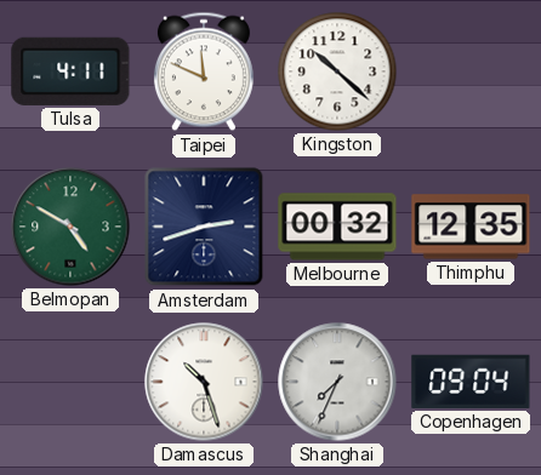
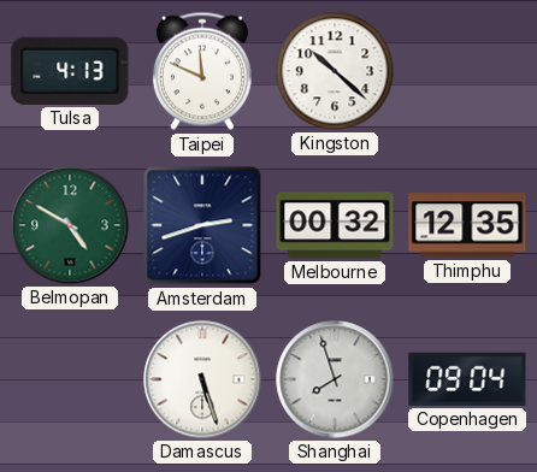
Tulsa: 4:11 -> 4:13 (70, 71)
Damascus: 10:27 -> 5:27 (202, 379)
Shanghai: 7:34 -> 7:57 (335, 379)
